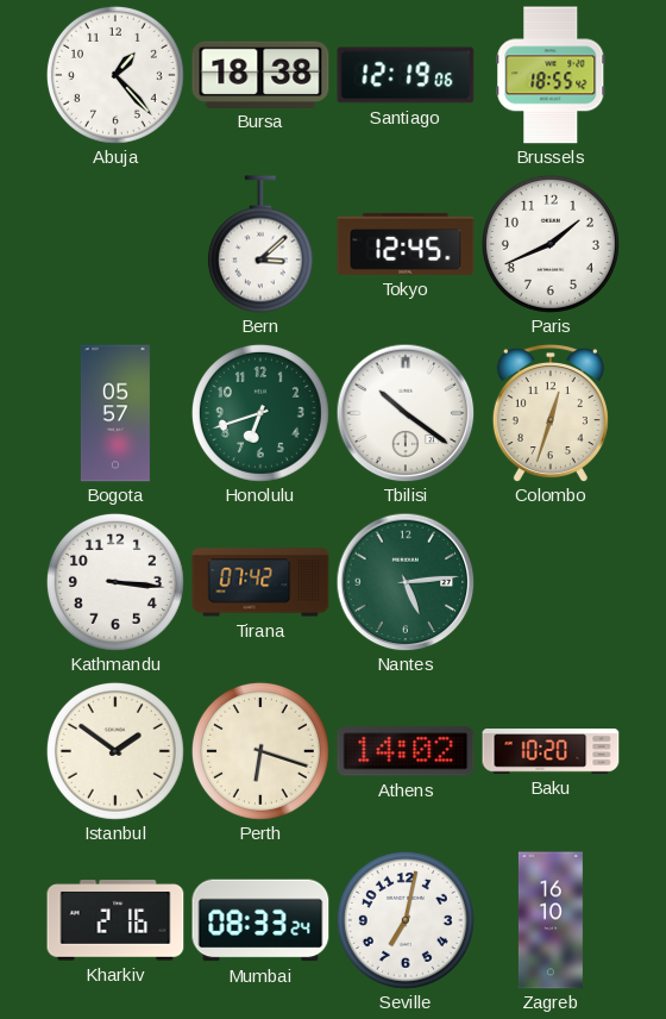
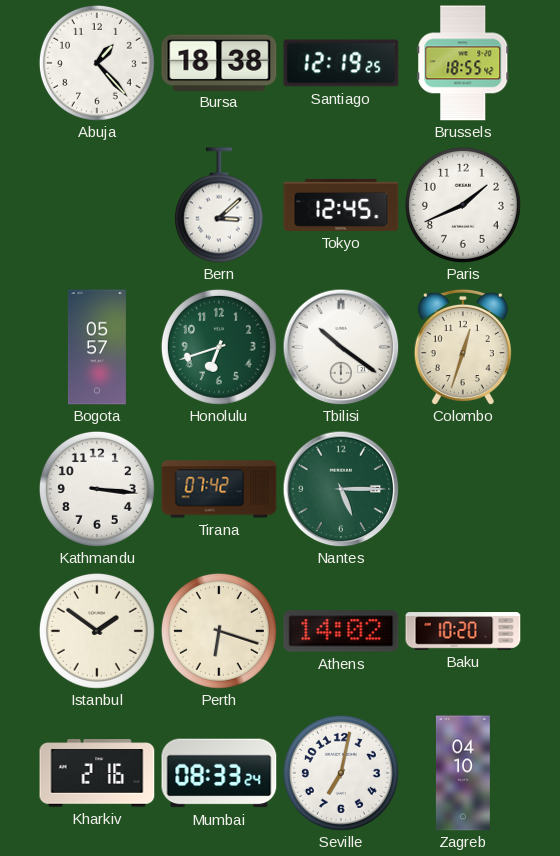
Santiago: 12:19:06 -> 12:19:25 (341, 63)
Nantes: 5:14 -> 5:15 (341, 489)
Zagreb: 16:10 -> 04:10 (463, 773)
